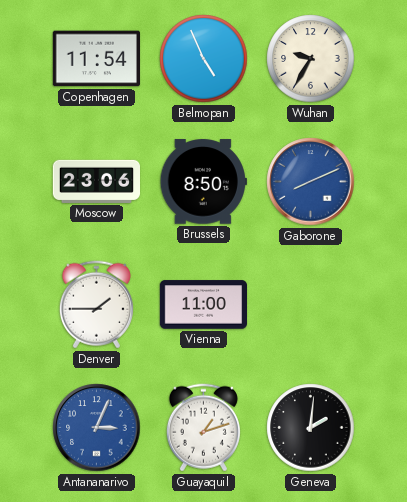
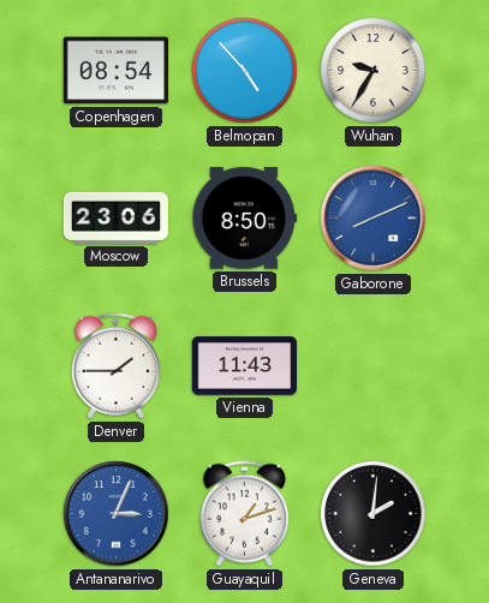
Copenhagen: 11:54 -> 08:54 (115, 71)
Belmopan: 4:56 -> 4:53 (245, 71)
Vienna: 11:00 -> 11:43 (244, 366)
